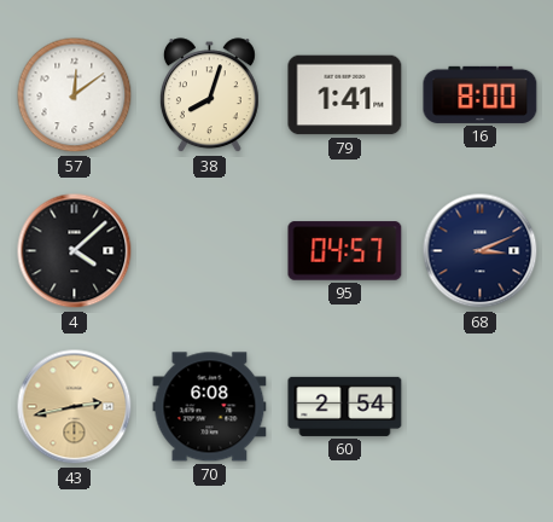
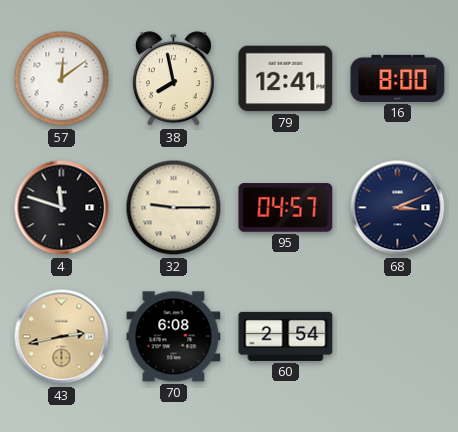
38: 8:03 -> 7:58 (173, 79)
79: 1:41 -> 12:41 (286, 79)
4: 4:08 -> 11:48 (62, 208)
32: none -> 9:15 (174, 208)
